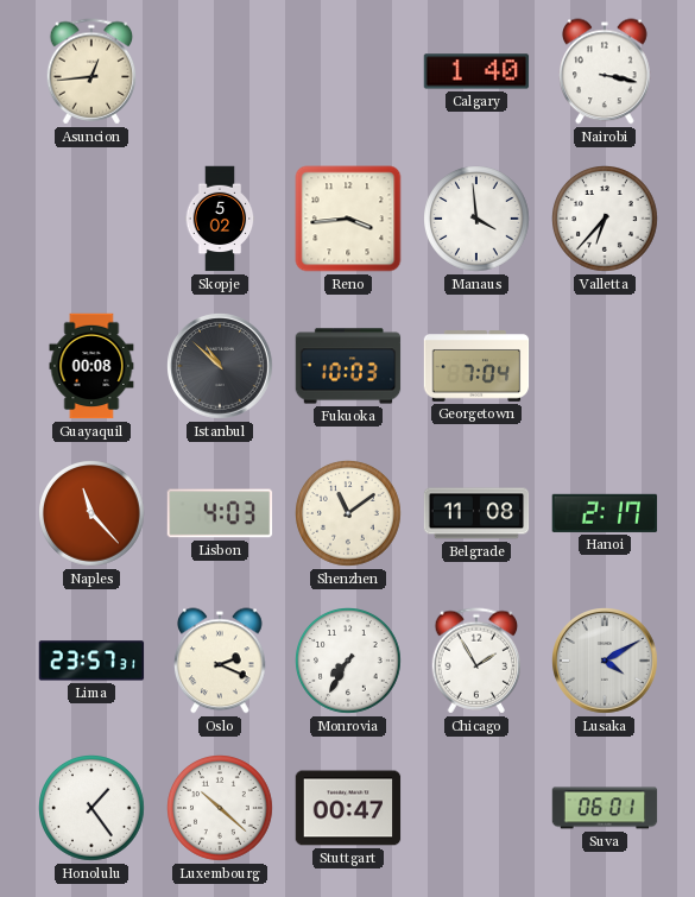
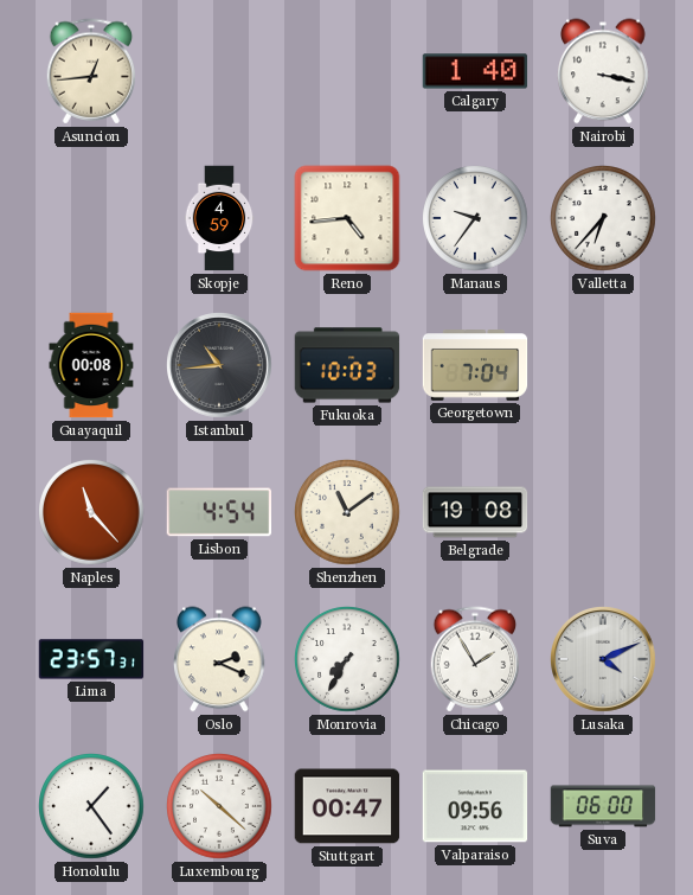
Skopje: 5:02 -> 4:59 (219, 218)
Reno: 3:44 -> 4:44 (347, 218)
Manaus: 3:59 -> 9:36 (476, 219)
Istanbul: 10:52 -> 10:44 (220, 366)
Lisbon: 4:03 -> 4:54 (219, 512)
Belgrade: 11:08 -> 19:08 (475, 512)
Hanoi: 2:17 -> none (605, 513)
Lusaka: 4:10 -> 4:11 (604, 660)
Valparaiso: none -> 09:56 (475, 806)
Suva: 06:01 -> 06:00 (603, 806)
